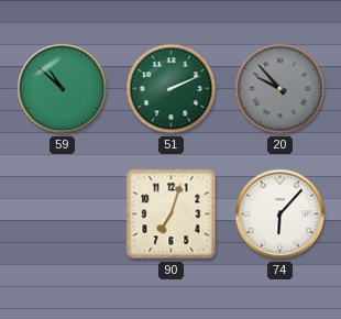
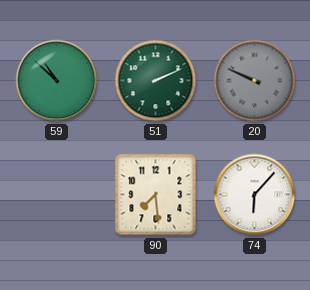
20: 9:53 -> 9:49 (255, 81)
90: 7:03 -> 7:29 (156, 195)
